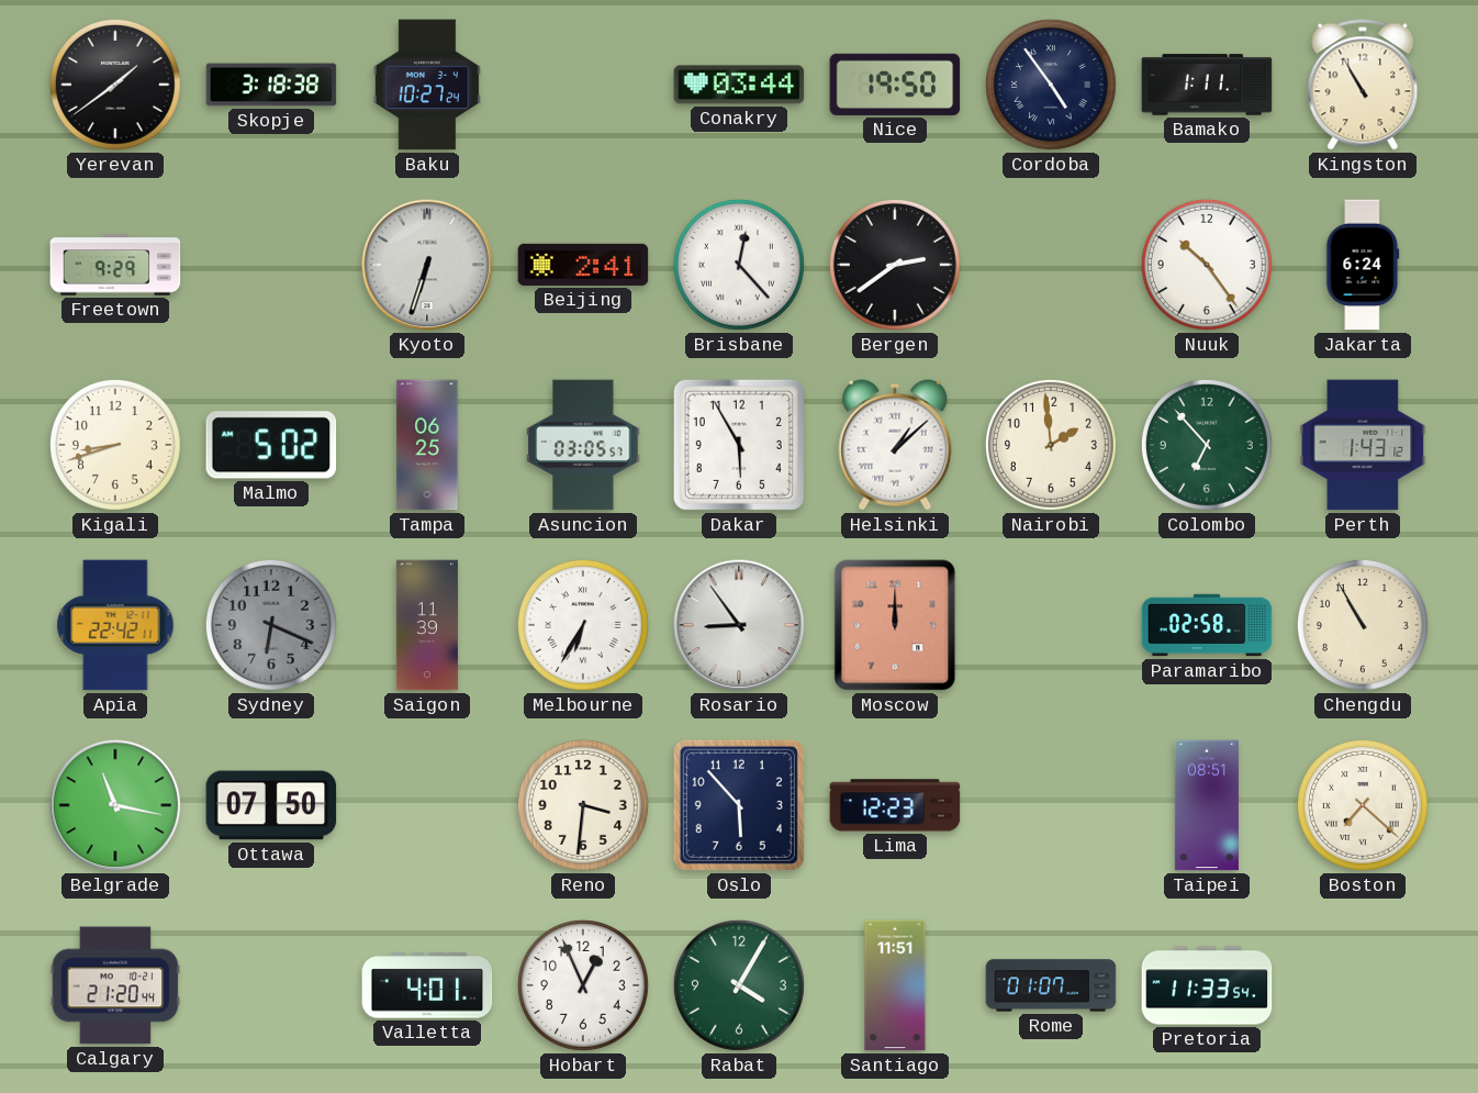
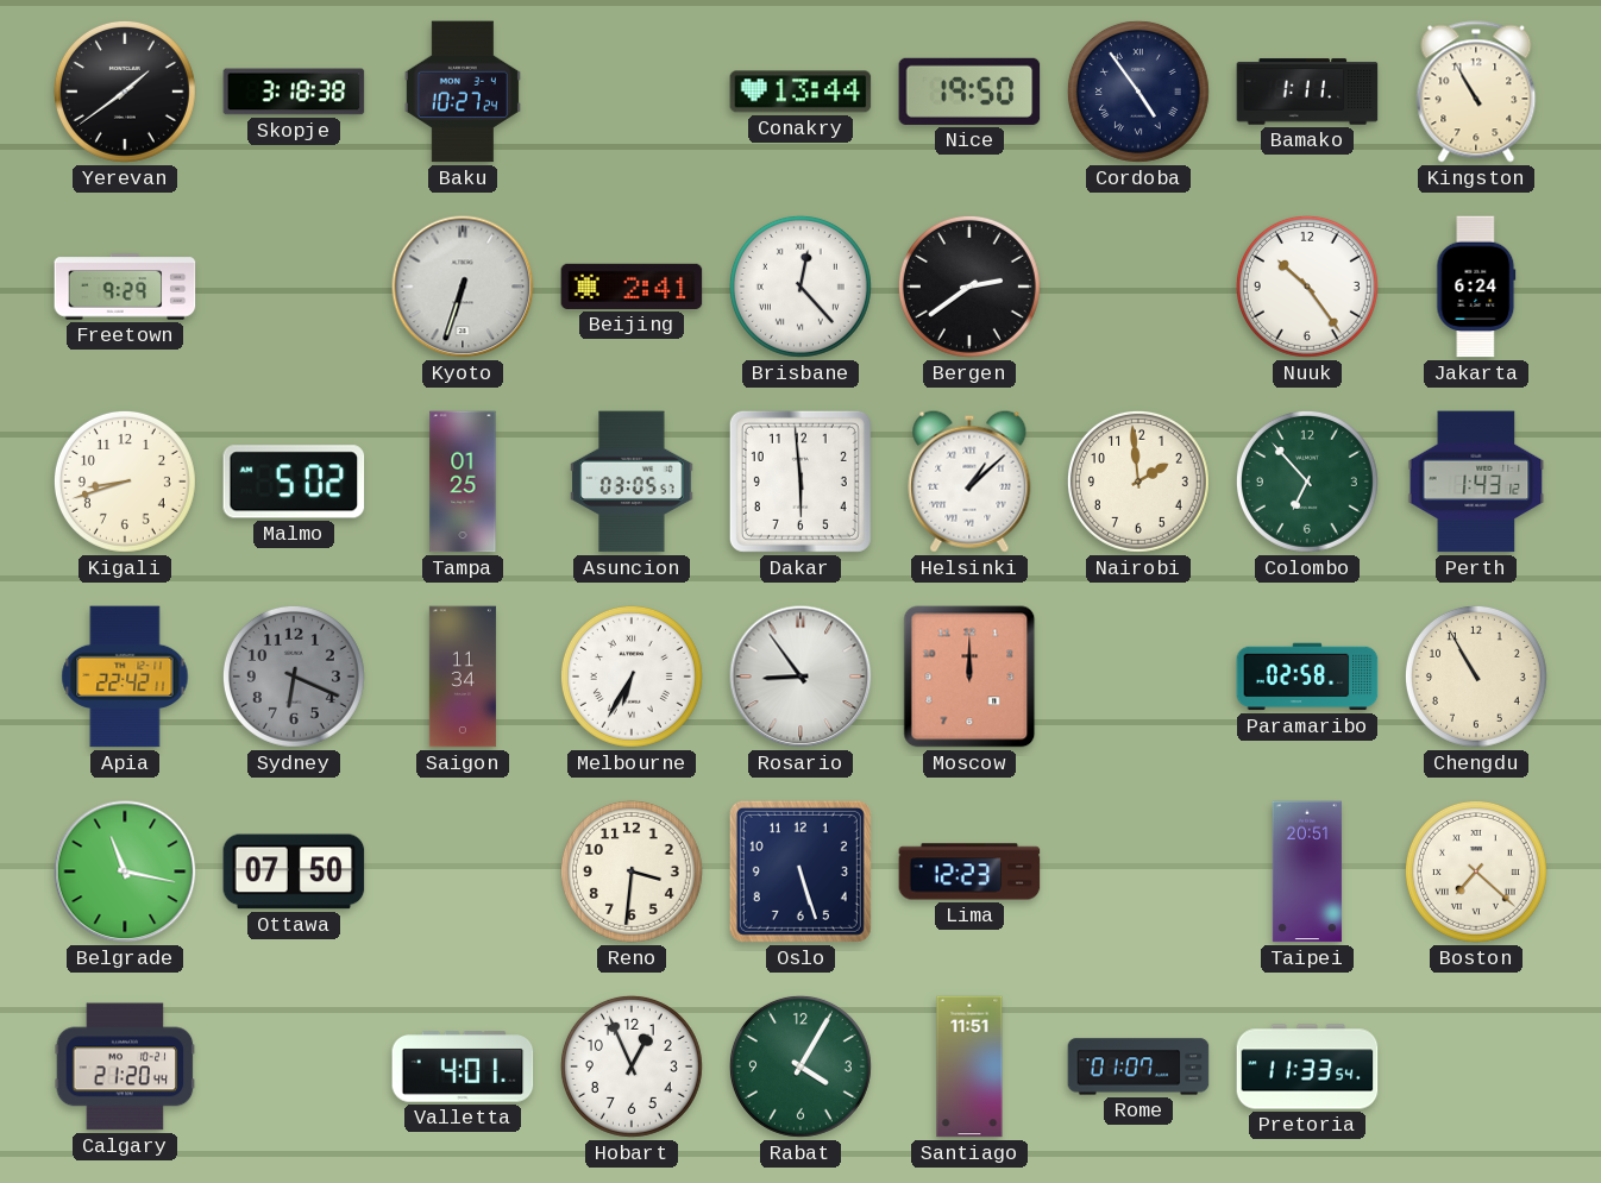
Conakry: 03:44 -> 13:44 (800, 92)
Tampa: 06:25 -> 01:25 (463, 482)
Dakar: 5:55 -> 5:59 (800, 482)
Saigon: 11:39 -> 11:34 (463, 677)
Oslo: 5:53 -> 5:27 (800, 871)
Taipei: 08:51 -> 20:51 (1307, 871)
